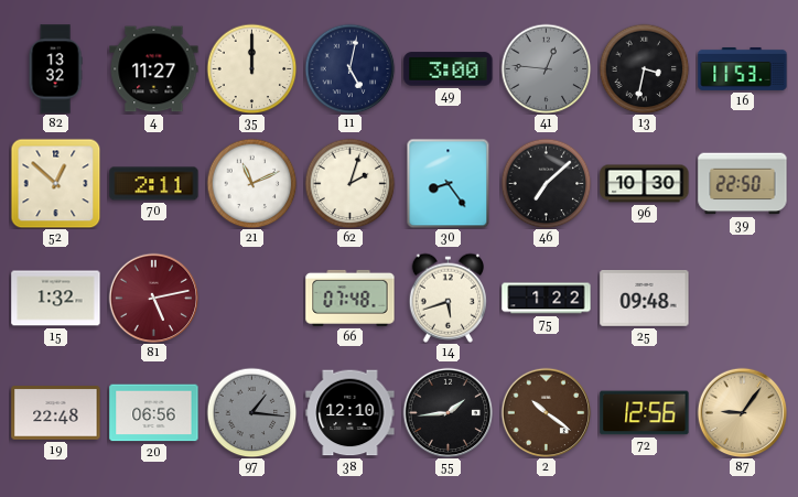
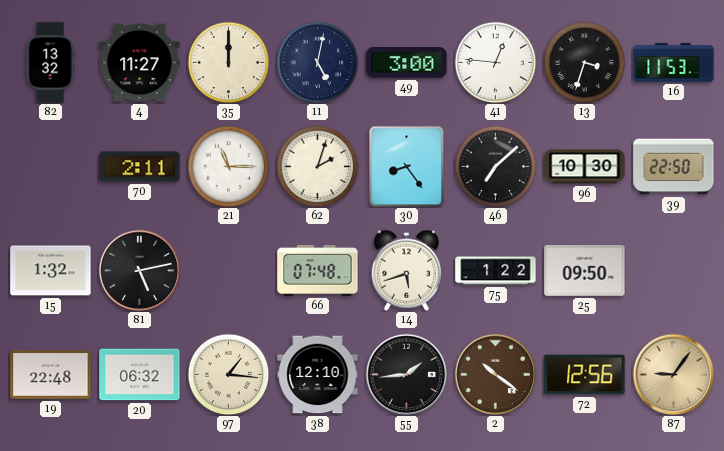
41 dial: grey -> white (495, 62)
13: 3:32 -> 3:33 (584, 62)
52: 12:52 -> none (55, 183)
21: 11:11 -> 11:15 (228, 166)
81 dial: burgundy -> black (139, 270)
25: 09:48 -> 09:50 (585, 271)
20: 06:56 -> 06:32 (140, 375)
97 dial: grey -> cream (228, 374)
